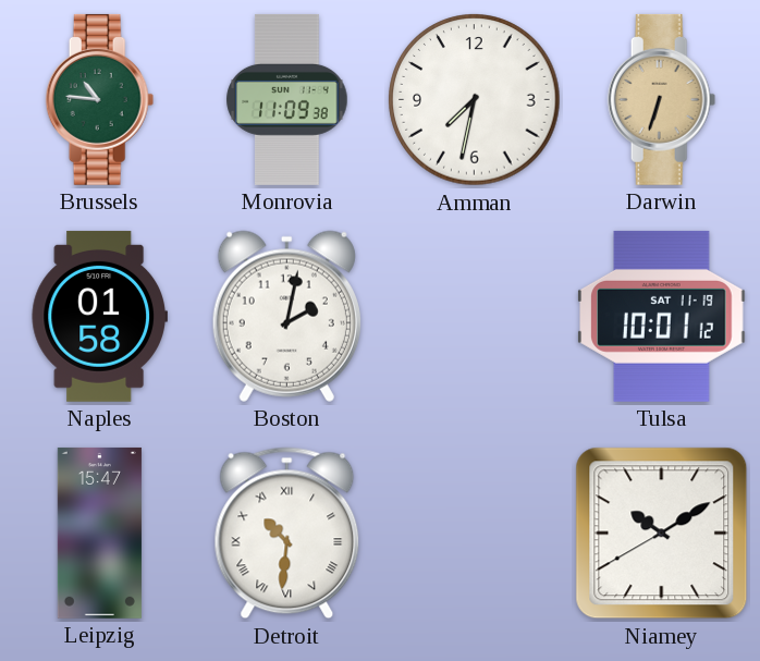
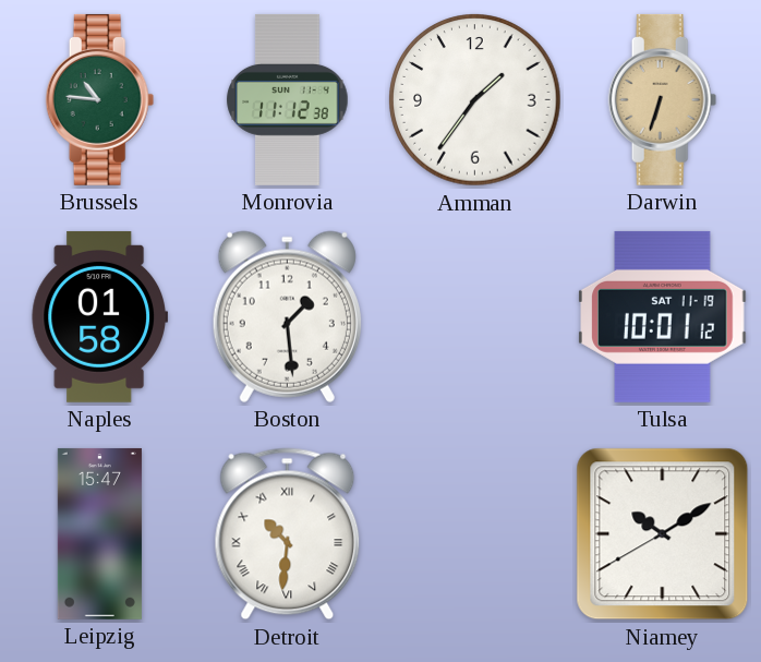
Monrovia: 11:09 -> 11:12 (288, 99)
Amman: 7:32 -> 1:36 (475, 100)
Boston: 2:02 -> 1:29 (287, 316)
